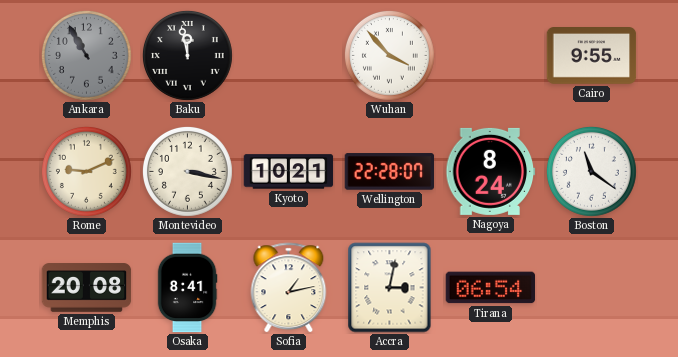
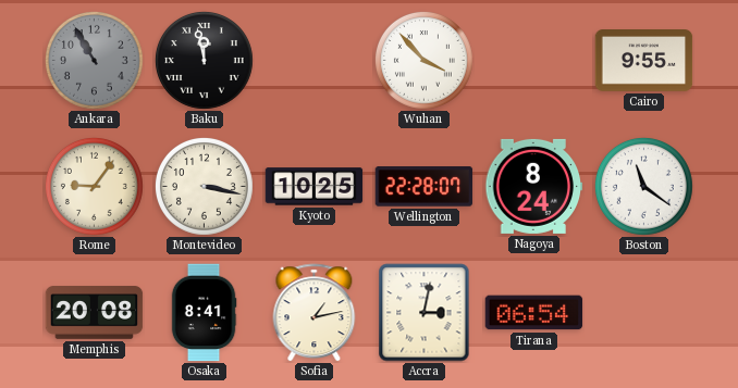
Rome: 9:11 -> 9:06 (94, 186)
Kyoto: 10:21 -> 10:25 (315, 187)
